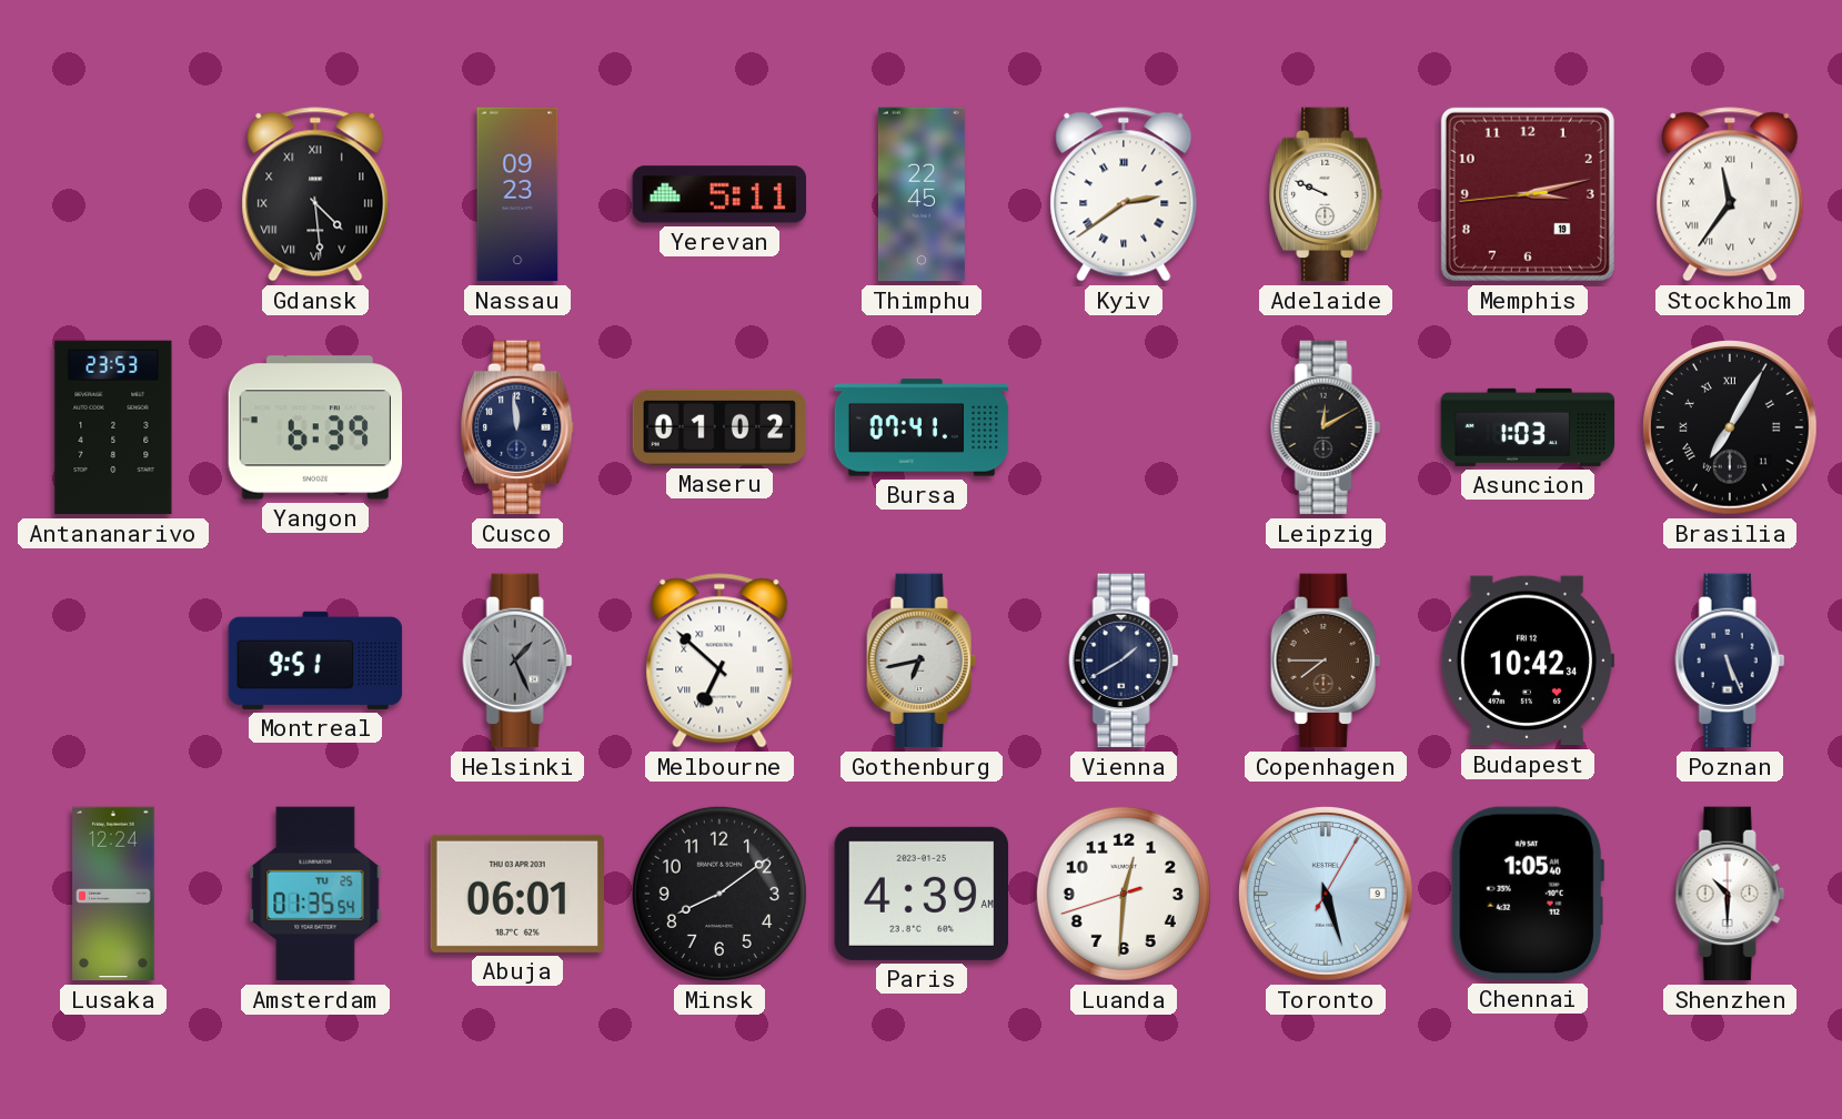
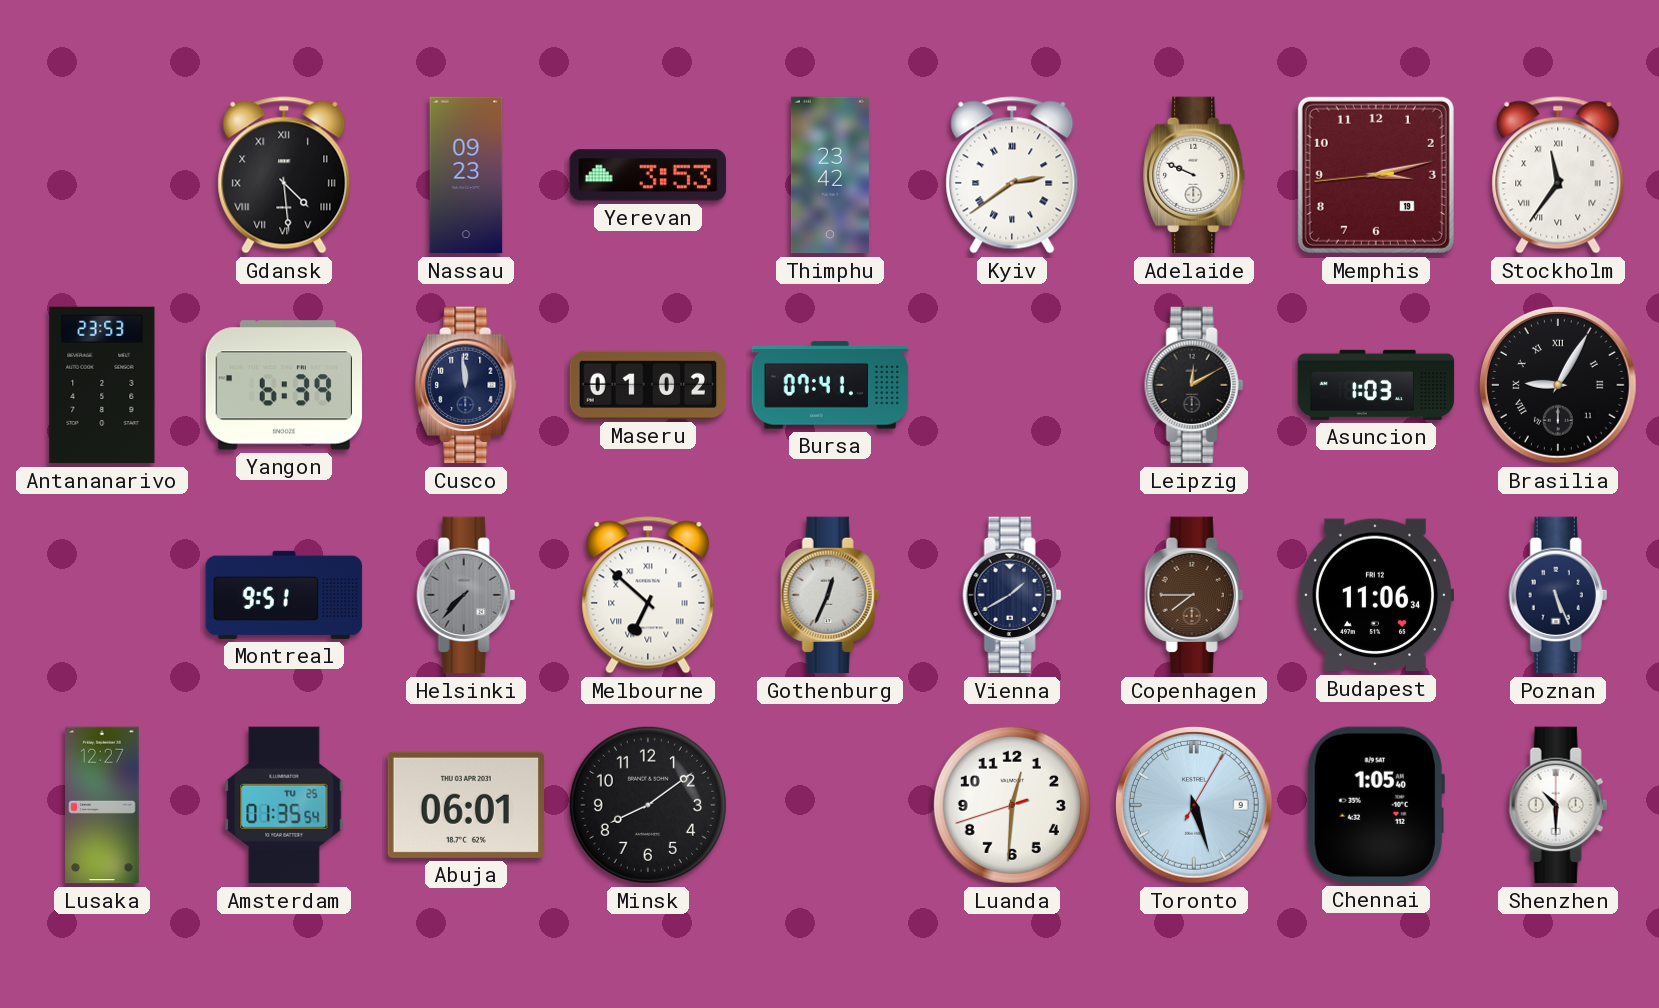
Yerevan: 5:11 -> 3:53 (647, 175)
Thimphu: 22:45 -> 23:42 (830, 175)
Brasilia: 7:05 -> 9:05 (1559, 386)
Helsinki: 1:26 -> 7:37 (466, 595)
Gothenburg: 6:43 -> 12:34 (830, 595)
Budapest: 10:42 -> 11:06 (1375, 595)
Lusaka: 12:24 -> 12:27 (102, 805)
Paris: 4:39 -> none (920, 894)
